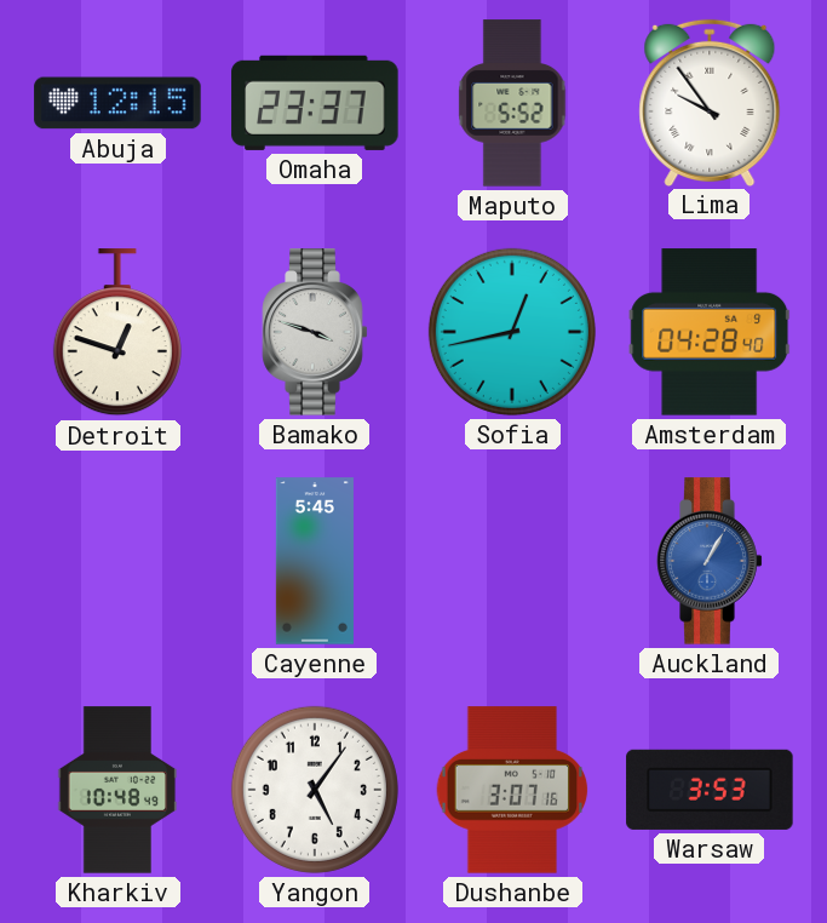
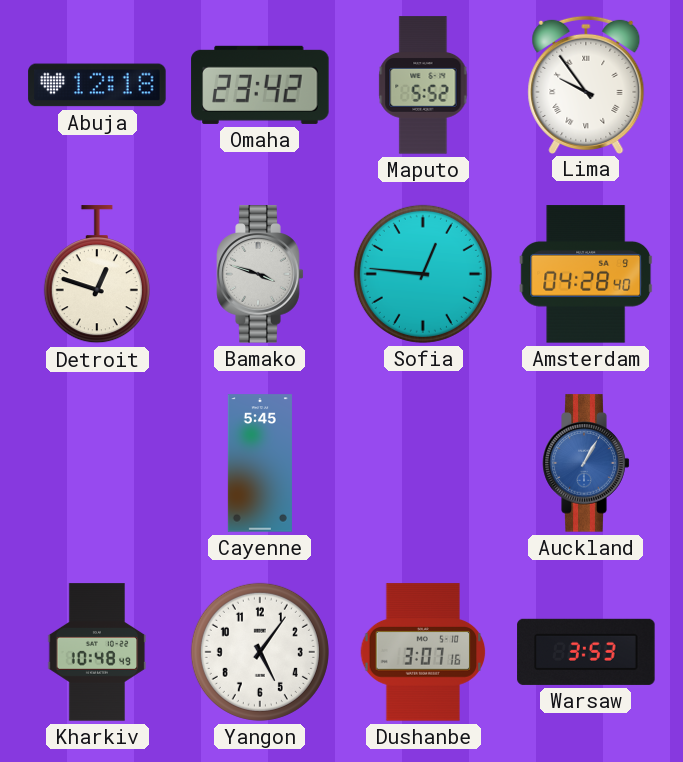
Abuja: 12:15 -> 12:18 (97, 85)
Omaha: 23:37 -> 23:42 (260, 85)
Sofia: 12:43 -> 12:46 (423, 274)
